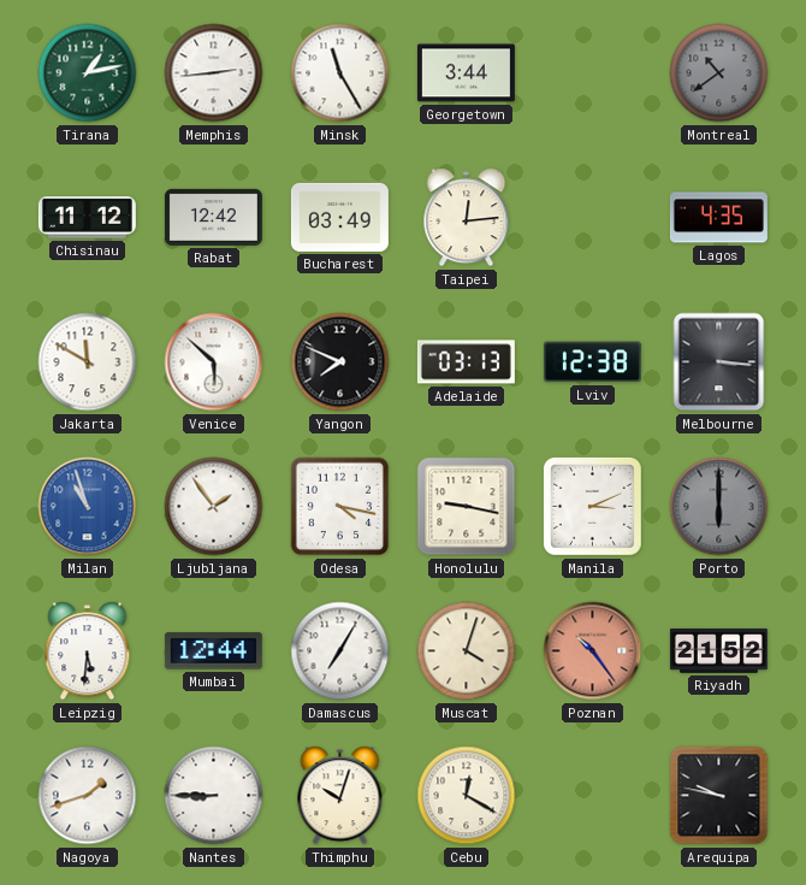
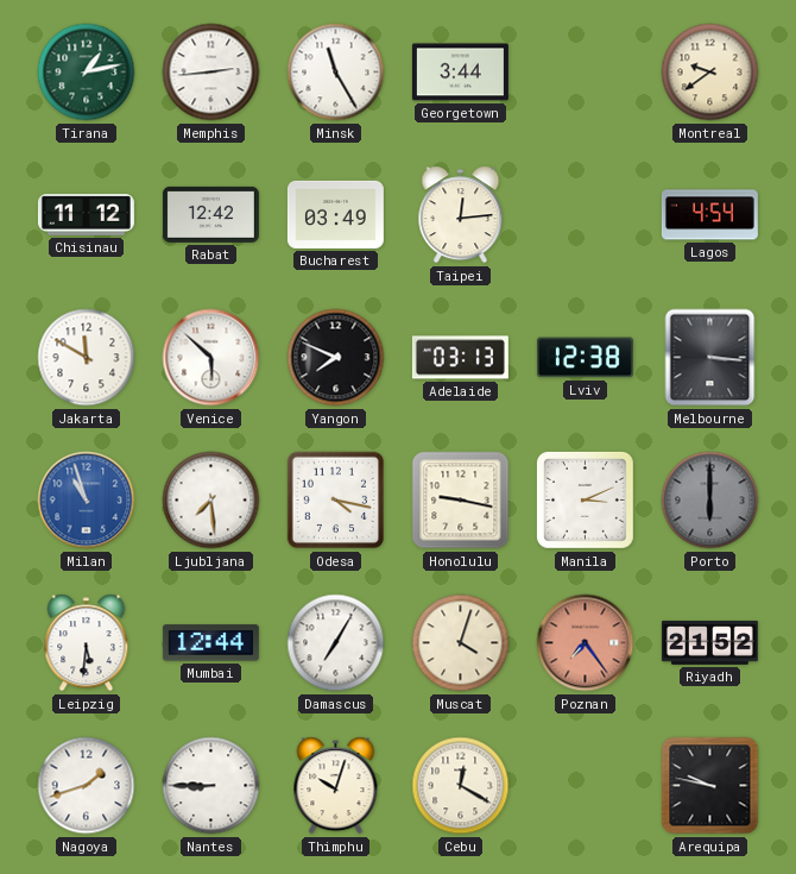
Montreal: 10:39 -> 9:39 (710, 73)
Montreal dial: grey -> cream (710, 73)
Lagos: 4:35 -> 4:54 (709, 215)
Ljubljana: 1:54 -> 7:29 (211, 501)
Poznan: 10:24 -> 7:24 (586, 643)
